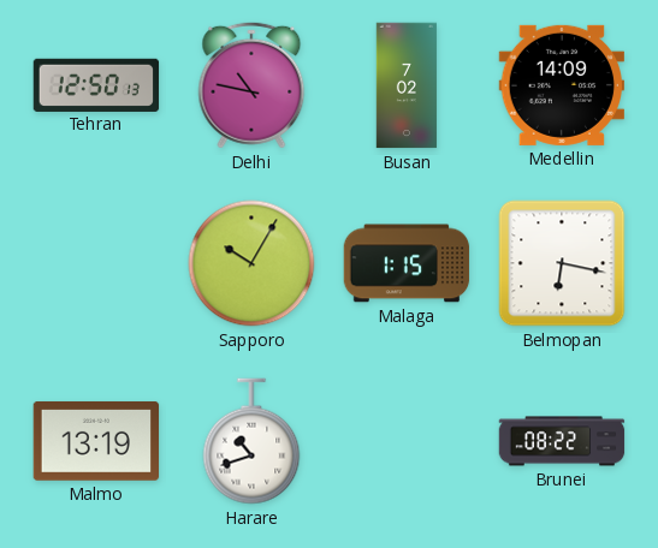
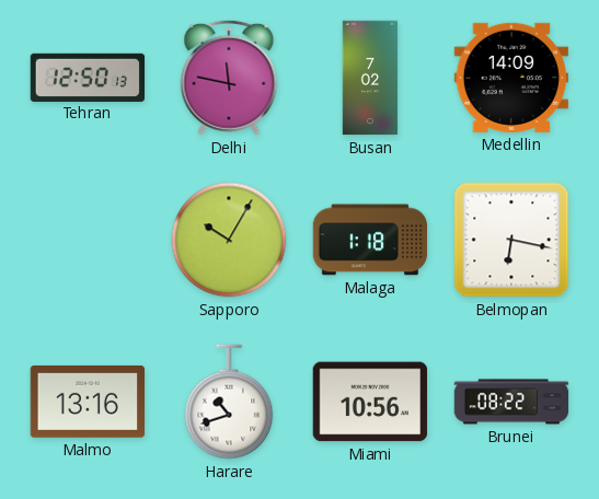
Delhi: 10:47 -> 11:47 (229, 78)
Malaga: 1:15 -> 1:18 (370, 240)
Malmo: 13:19 -> 13:16 (88, 402)
Miami: none -> 10:56 (370, 402)
